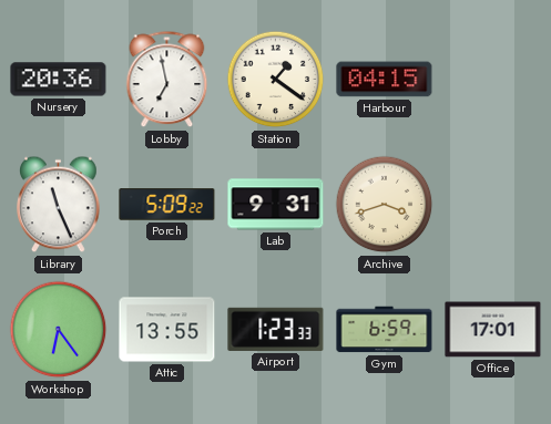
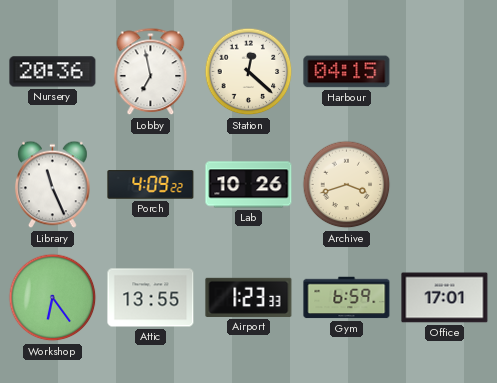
Station: 1:21 -> 12:22 (249, 72)
Porch: 5:09 -> 4:09 (151, 185)
Lab: 9:31 -> 10:26 (249, 185)
